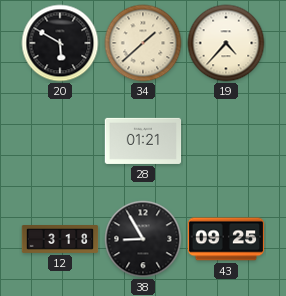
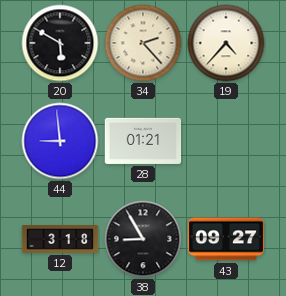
34: 1:38 -> 2:23 (143, 43)
44: none -> 8:59 (60, 141)
43: 09:25 -> 09:27 (226, 239)
